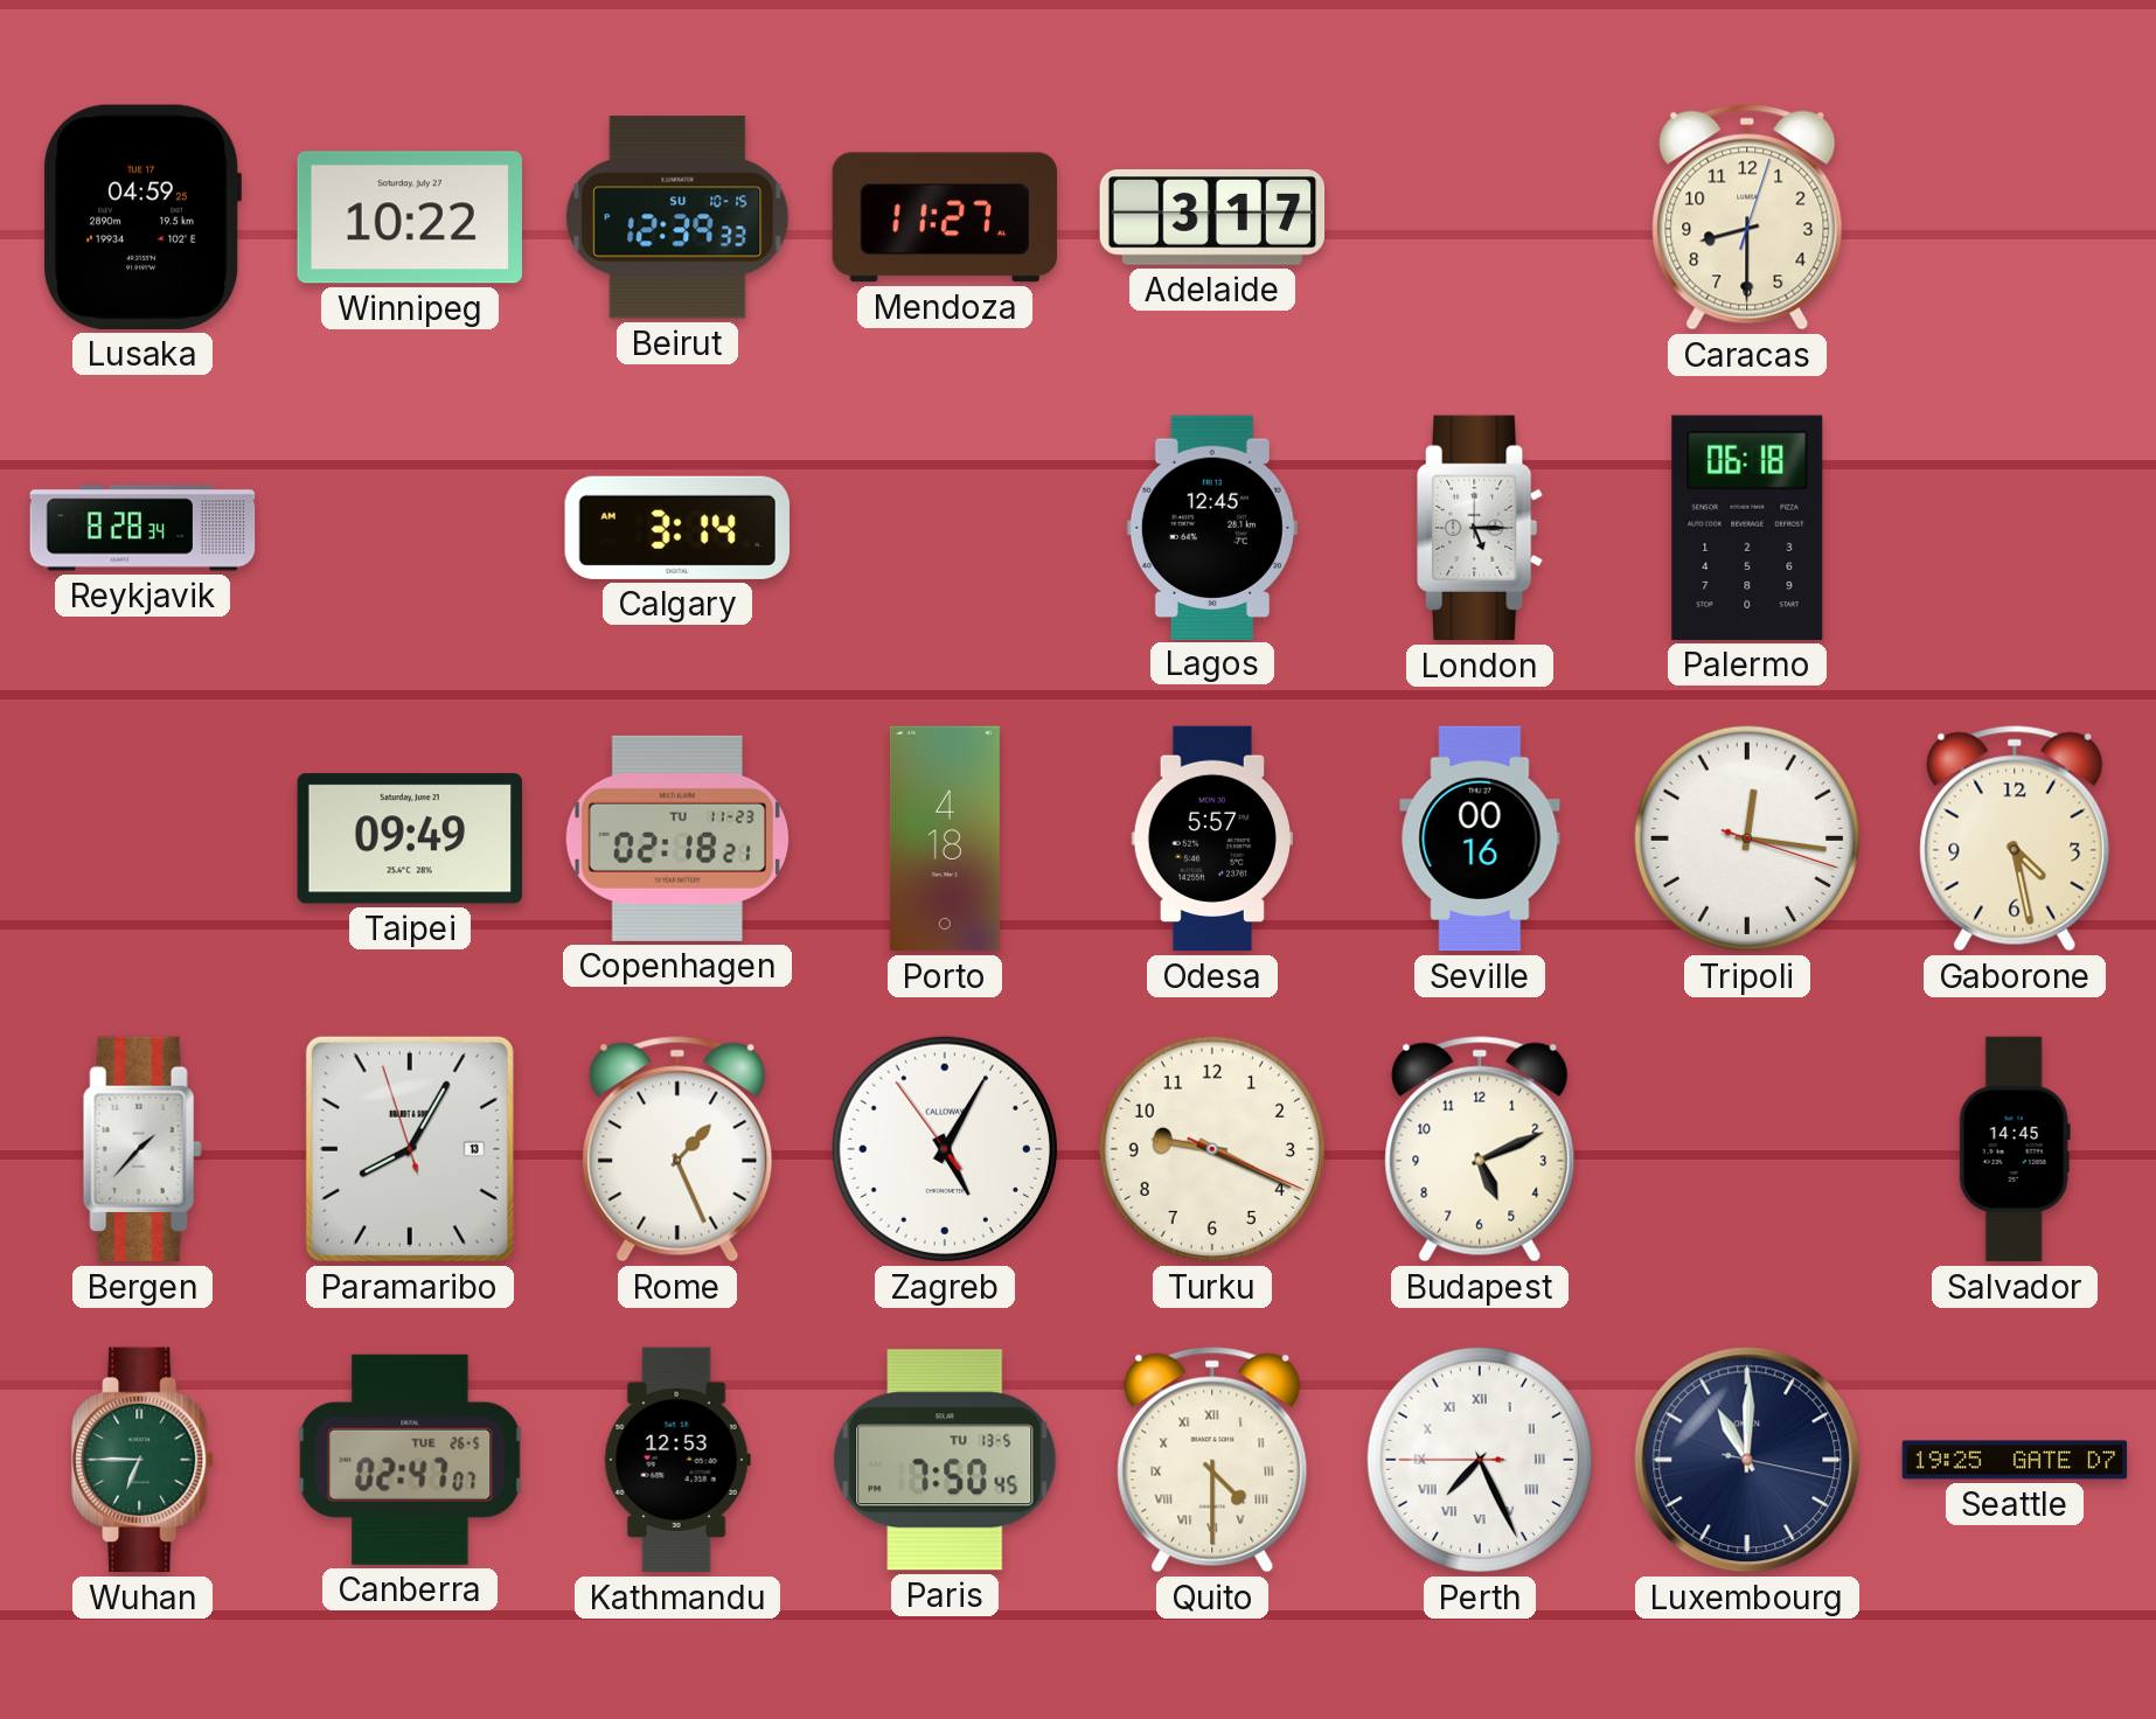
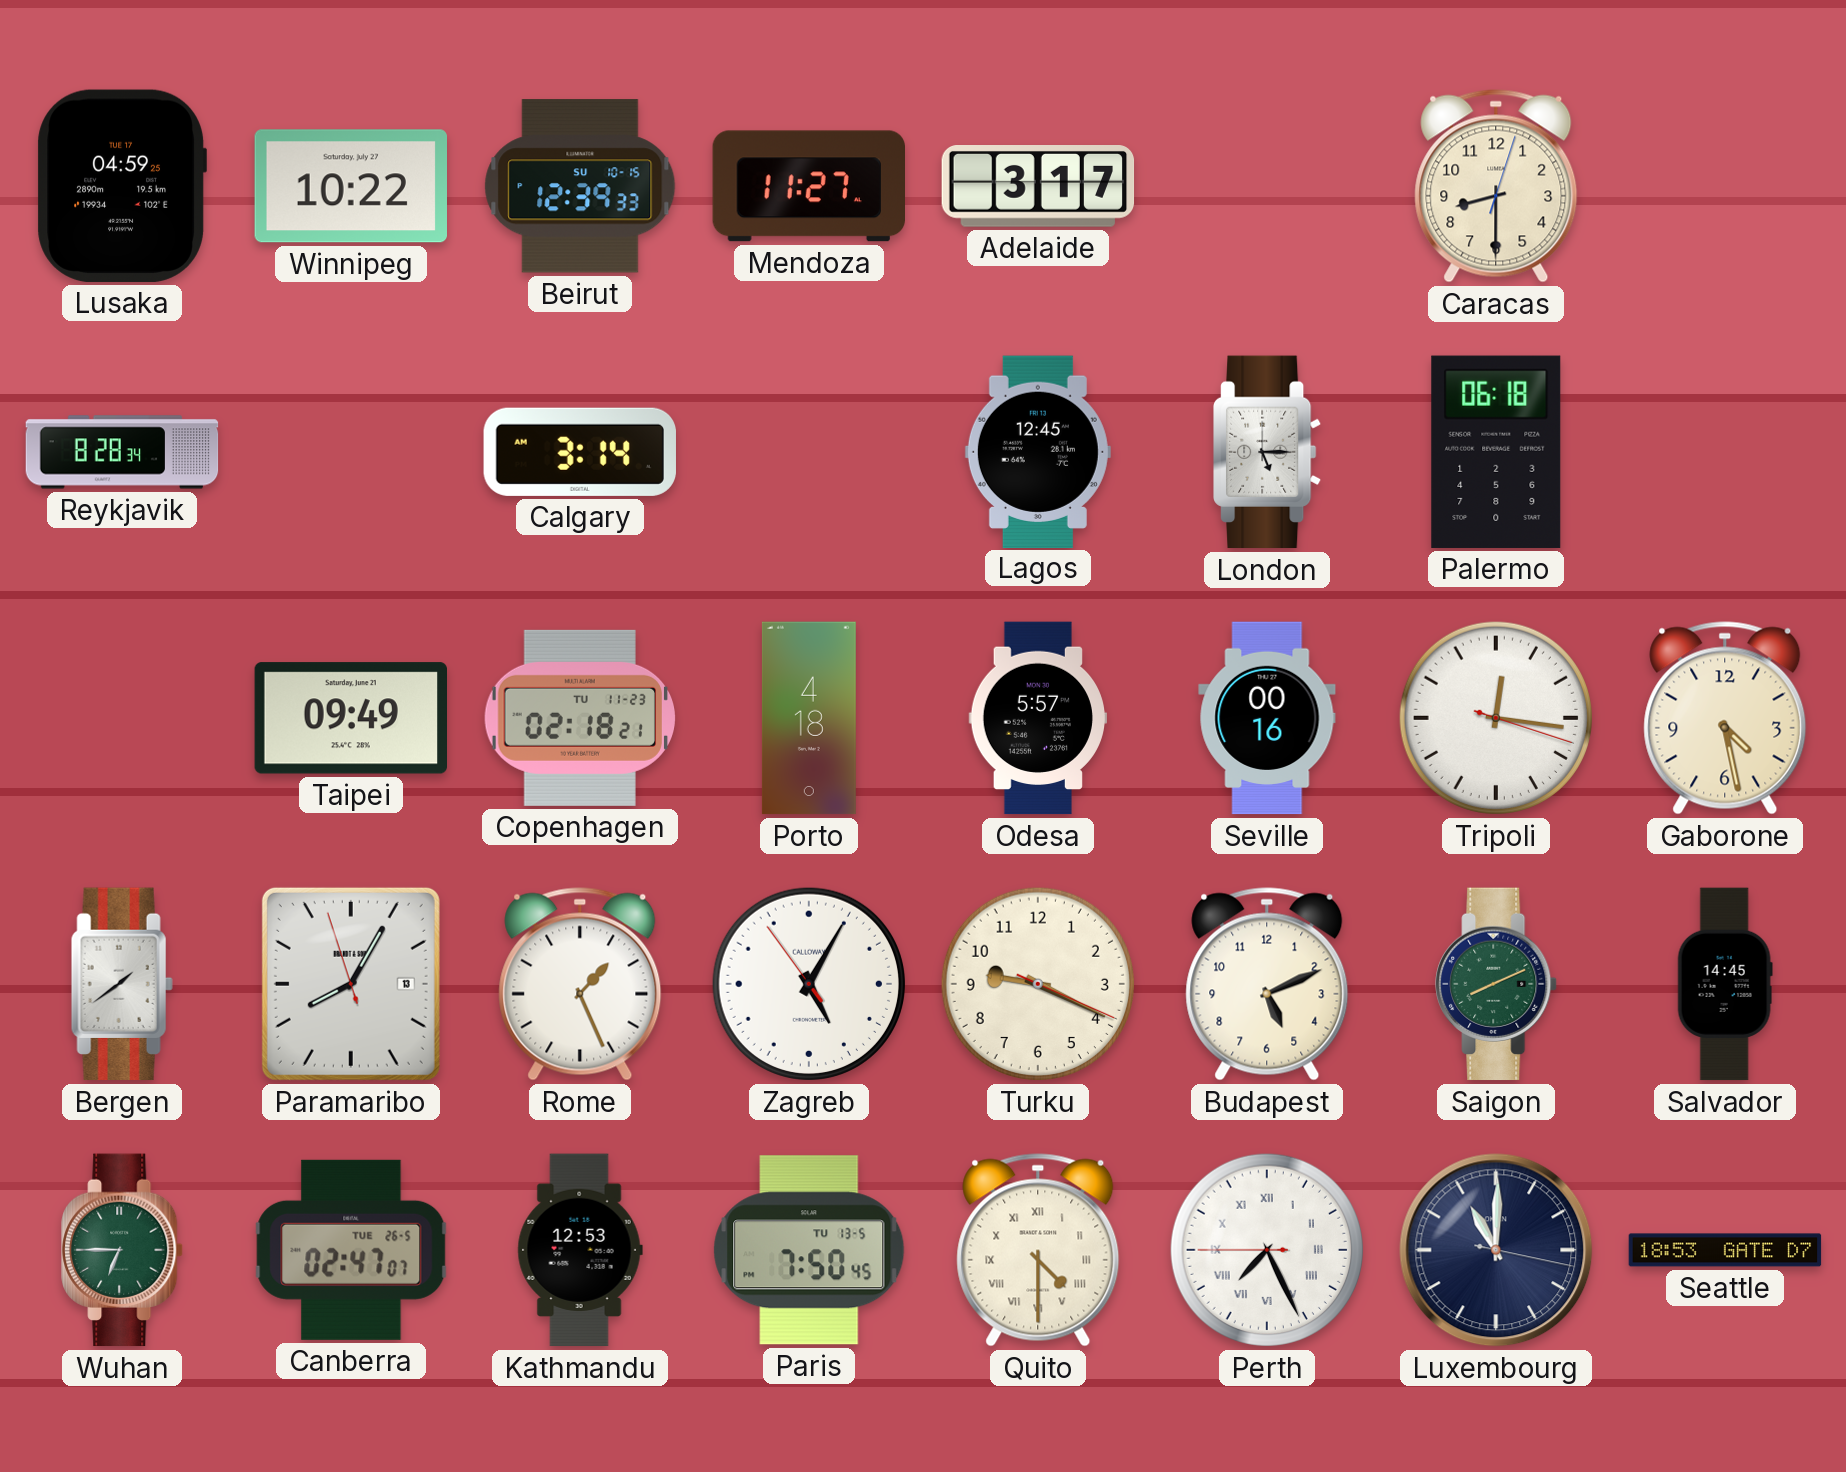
Bergen: 1:37 -> 1:39 (122, 984)
Saigon: none -> 8:11 (1496, 984)
Seattle: 19:25 -> 18:53 (1725, 1250)
